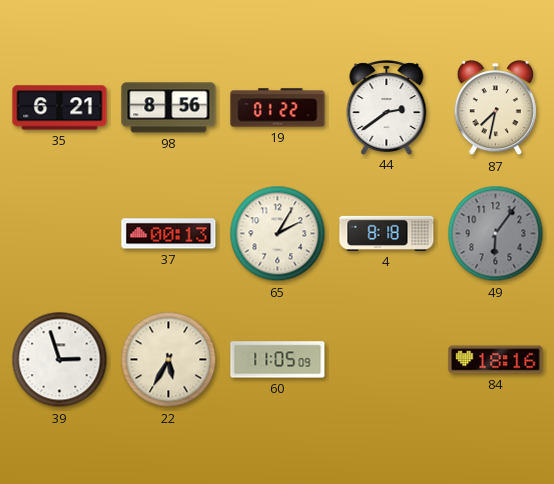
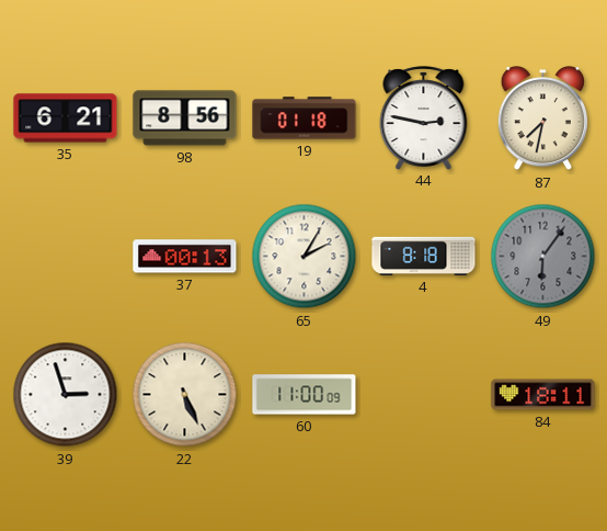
19: 01:22 -> 01:18 (305, 118)
44: 2:39 -> 2:47 (424, 117)
22: 5:35 -> 5:26 (185, 395)
60: 11:05 -> 11:00 (305, 395)
84: 18:16 -> 18:11 (543, 395)
